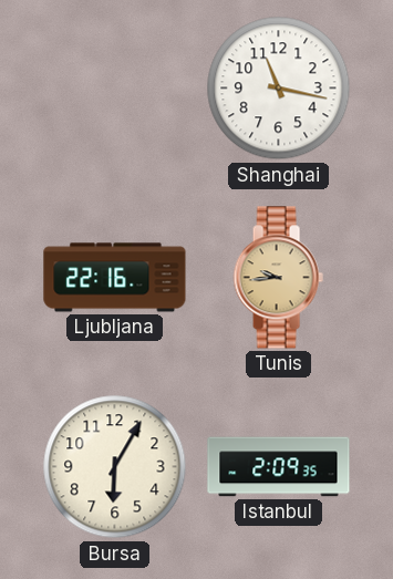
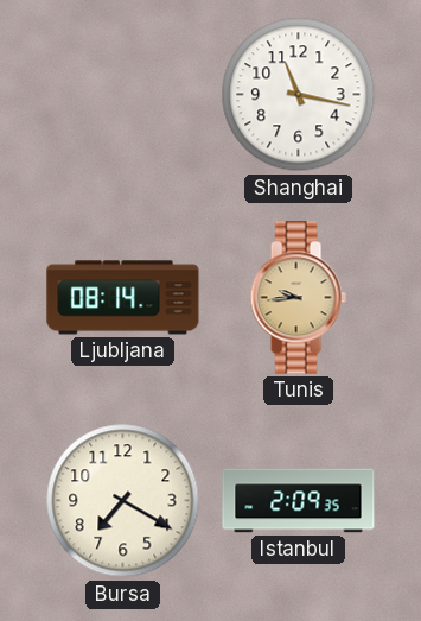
Ljubljana: 22:16 -> 08:14 (123, 298)
Bursa: 6:05 -> 7:20 (123, 501)
